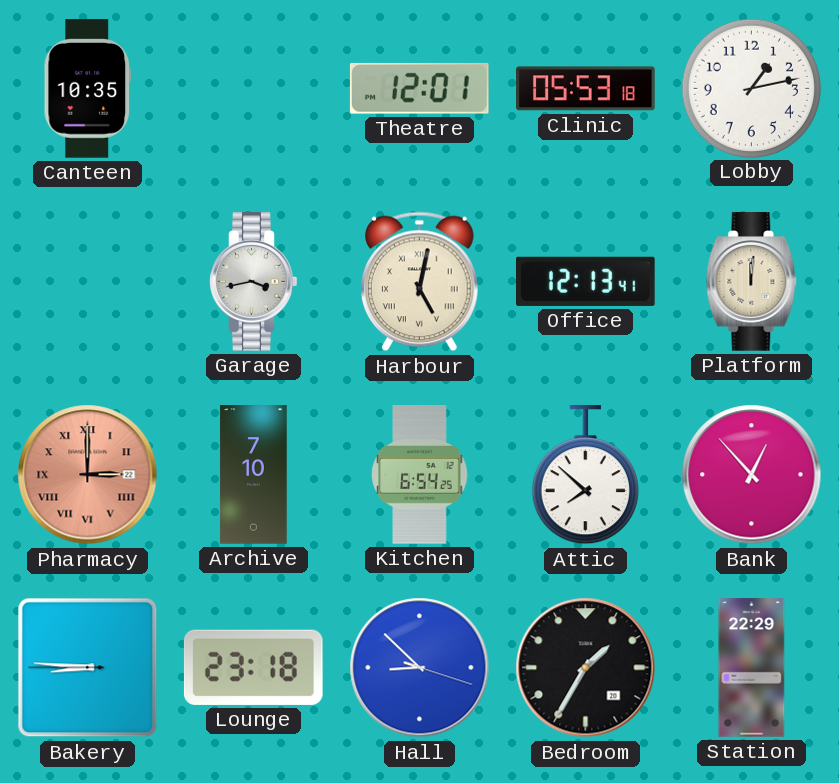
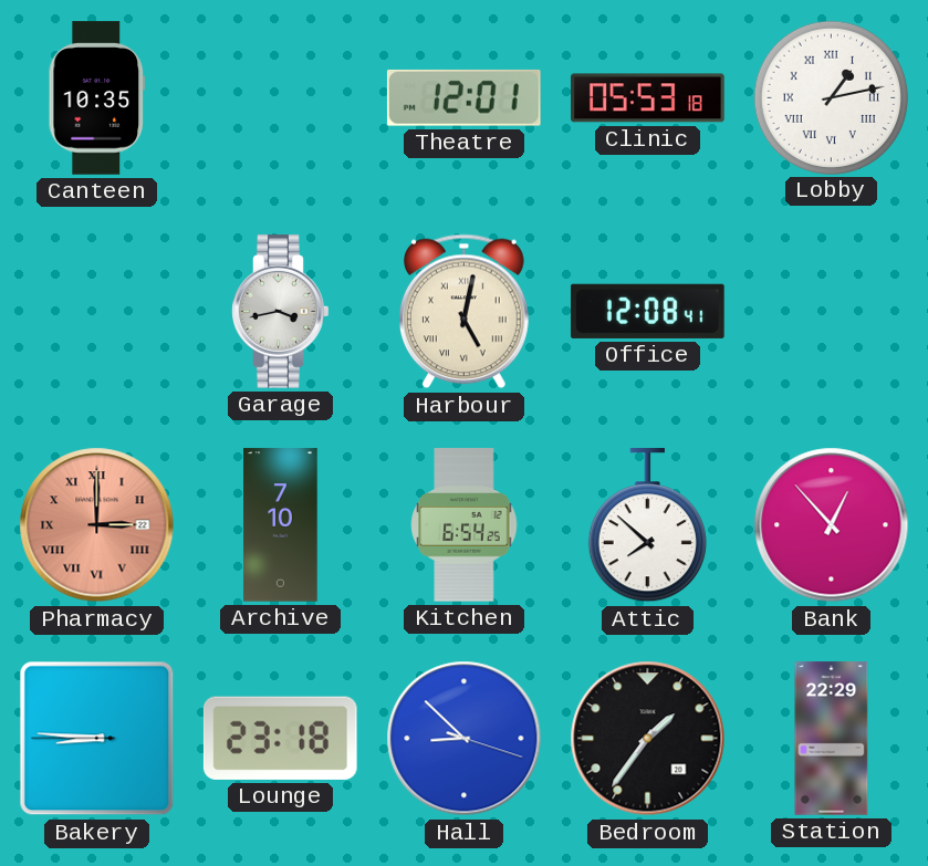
Lobby numerals: Arabic -> Roman (831, 97)
Office: 12:13 -> 12:08 (648, 311)
Platform: 12:01 -> none (752, 282)
Bedroom: 1:35 -> 1:36 (648, 739)
